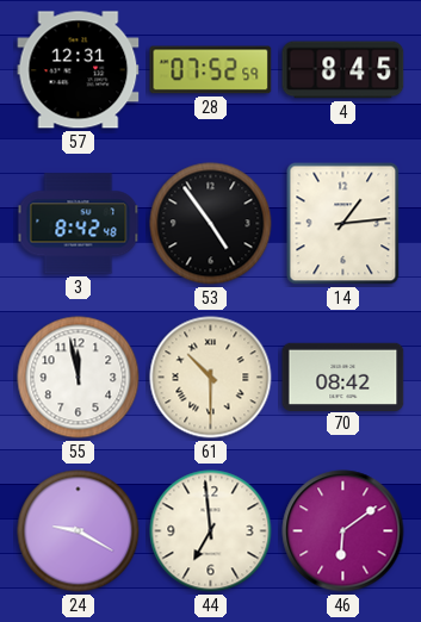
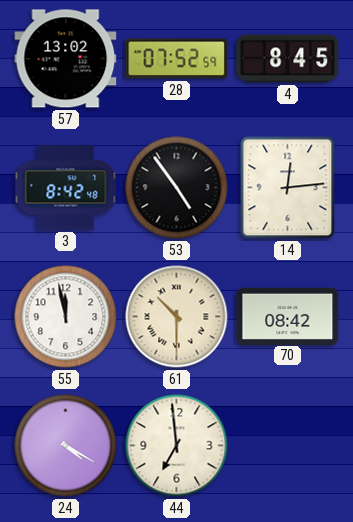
57: 12:31 -> 13:02 (66, 59)
14: 1:14 -> 12:14 (288, 188)
24: 9:20 -> 4:20 (66, 446)
46: 6:09 -> none (343, 531)
